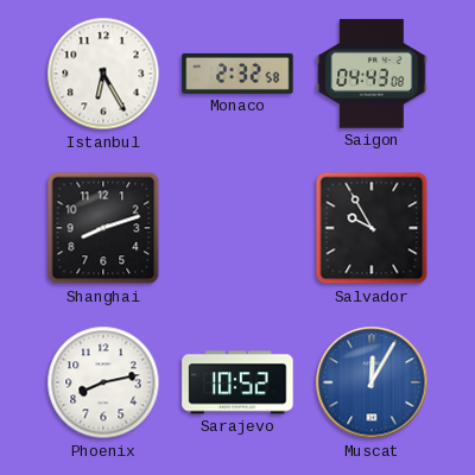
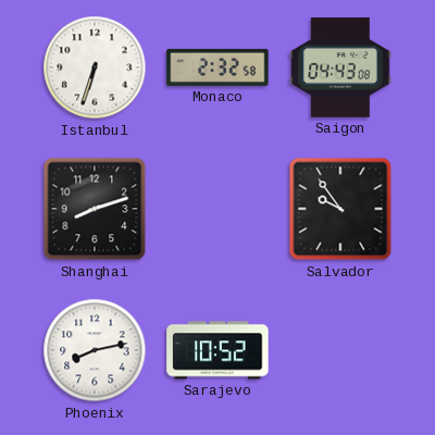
Istanbul: 6:25 -> 6:33 (95, 67)
Salvador: 9:55 -> 9:54 (340, 209)
Muscat: 12:05 -> none (372, 382)
